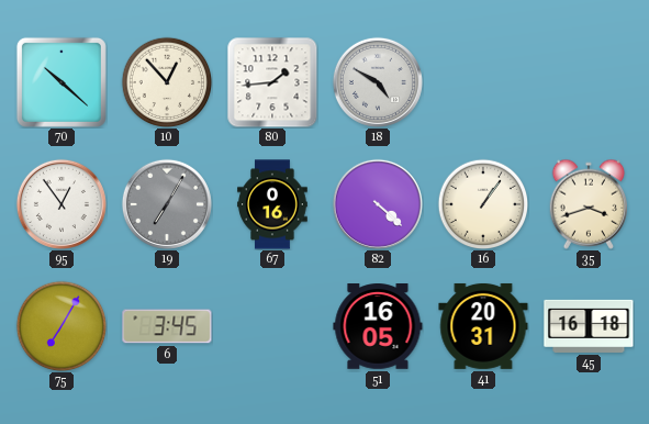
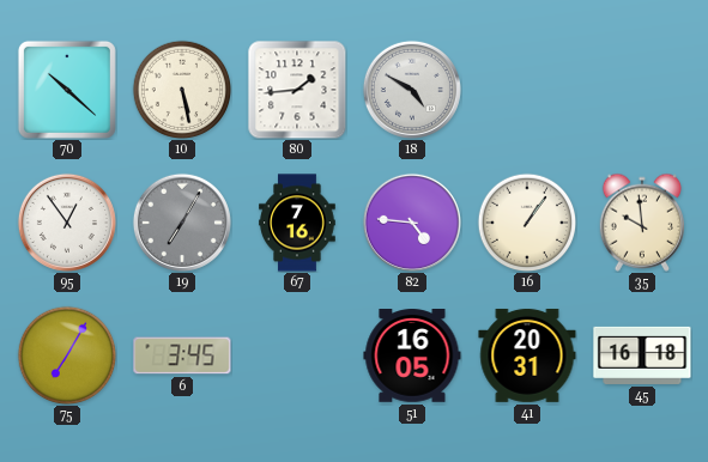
10: 12:53 -> 5:28 (182, 90)
67: 0:16 -> 7:16 (297, 223)
82: 4:22 -> 4:46 (412, 223)
35: 3:42 -> 9:59 (641, 223)
